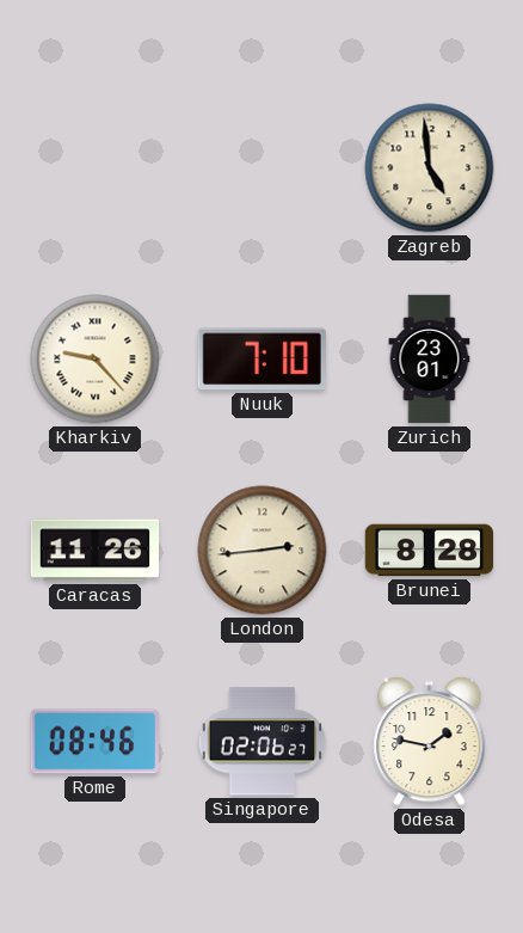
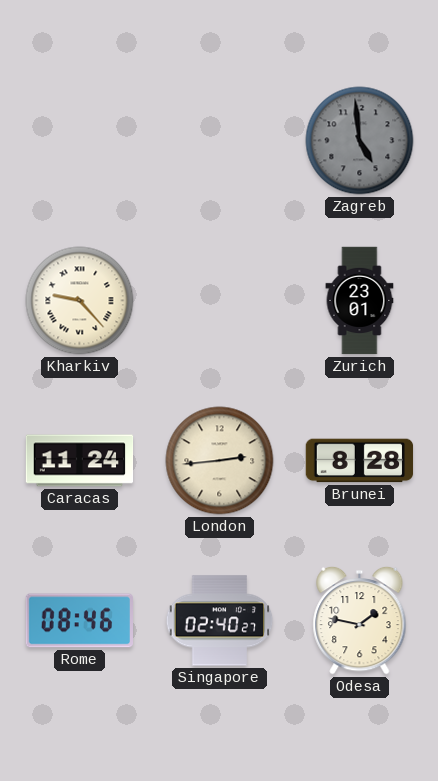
Zagreb dial: cream -> grey (360, 141)
Nuuk: 7:10 -> none (261, 360)
Caracas: 11:26 -> 11:24 (80, 461)
Singapore: 02:06 -> 02:40 (220, 621)
